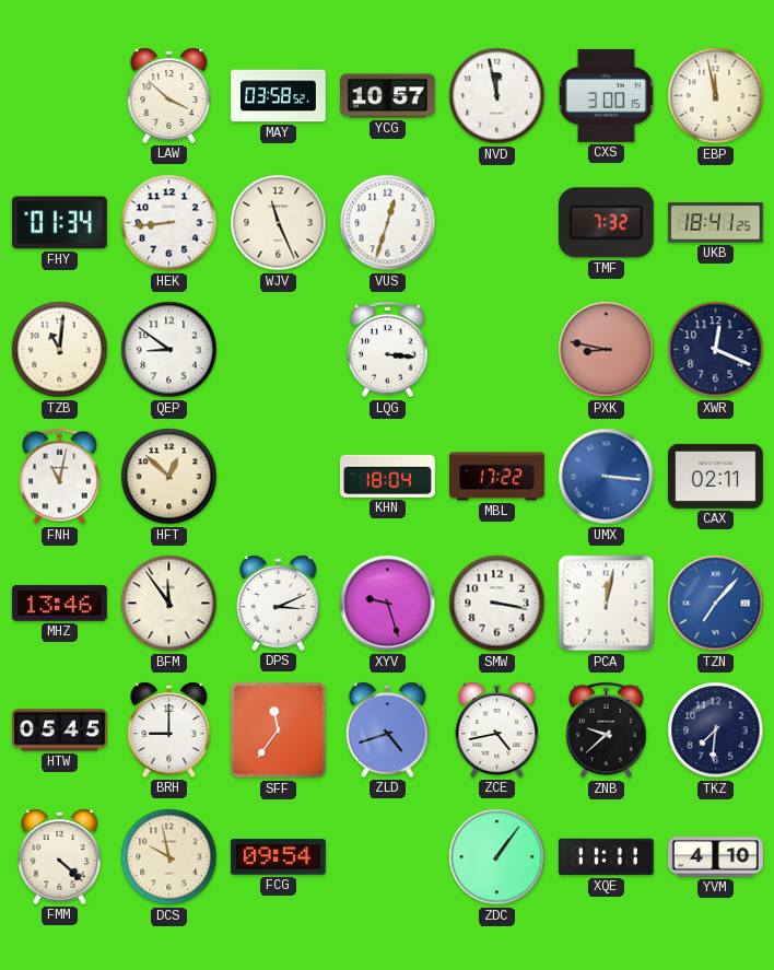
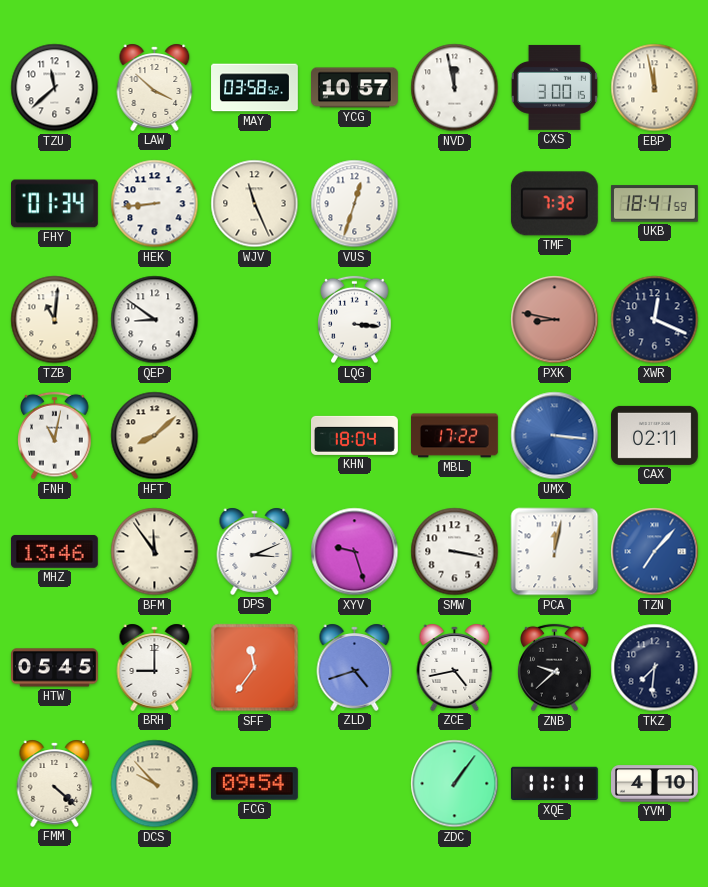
TZU: none -> 11:38 (55, 88)
UKB: 18:41:25 -> 18:41:59 (655, 204)
HFT: 12:52 -> 8:08 (155, 436)
DCS: 9:58 -> 9:53 (155, 784)
